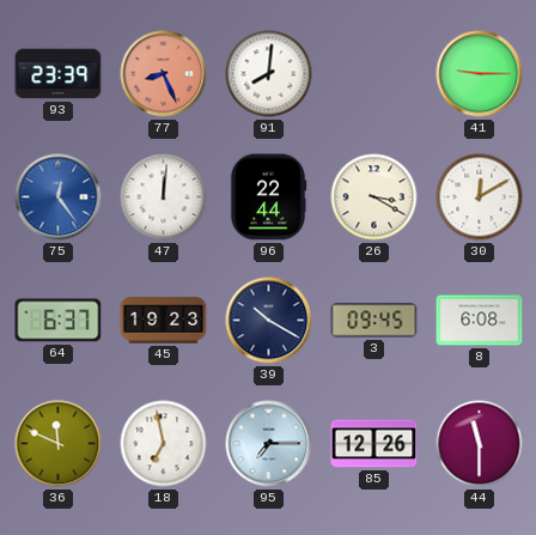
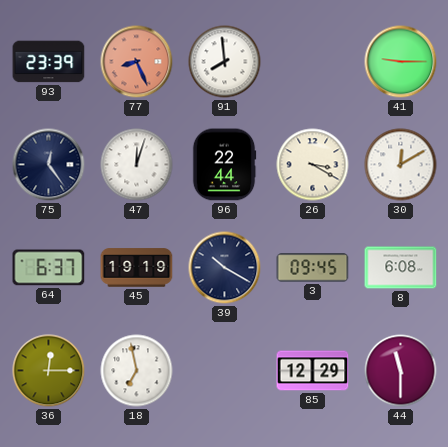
91: 8:01 -> 7:59 (225, 62)
75 dial: blue -> navy (49, 165)
47: 12:01 -> 12:03 (137, 165)
45: 19:23 -> 19:19 (137, 268)
36: 11:49 -> 12:15 (49, 371)
95: 7:15 -> none (269, 444)
85: 12:26 -> 12:29 (313, 371)
